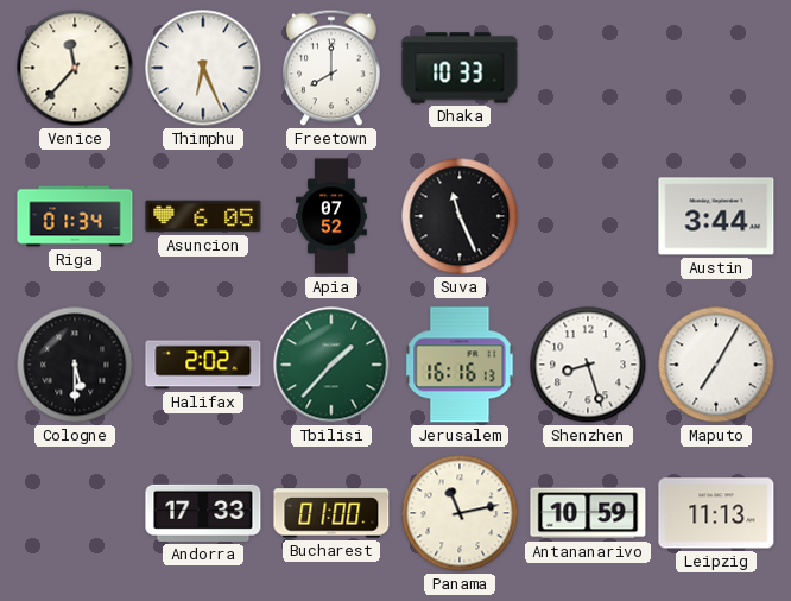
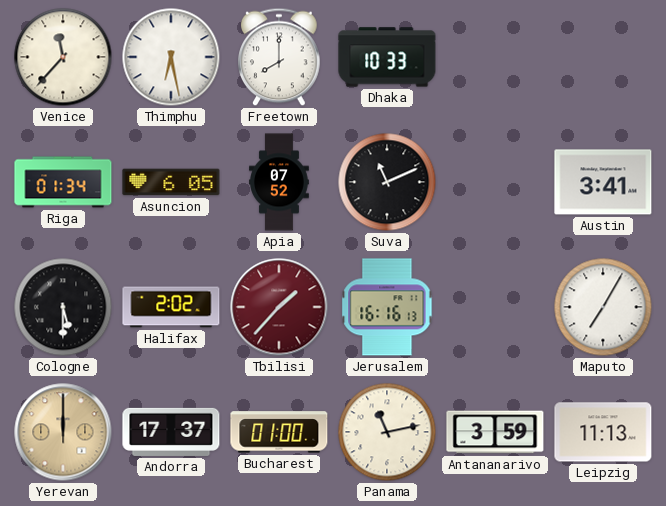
Thimphu: 6:26 -> 6:28 (171, 57)
Suva: 11:26 -> 11:11 (387, 182)
Austin: 3:44 -> 3:41 (603, 182)
Tbilisi dial: green -> burgundy (279, 307)
Shenzhen: 8:27 -> none (588, 365)
Yerevan: none -> 12:00 (63, 432)
Andorra: 17:33 -> 17:37 (171, 432)
Antananarivo: 10:59 -> 3:59 (495, 432)
